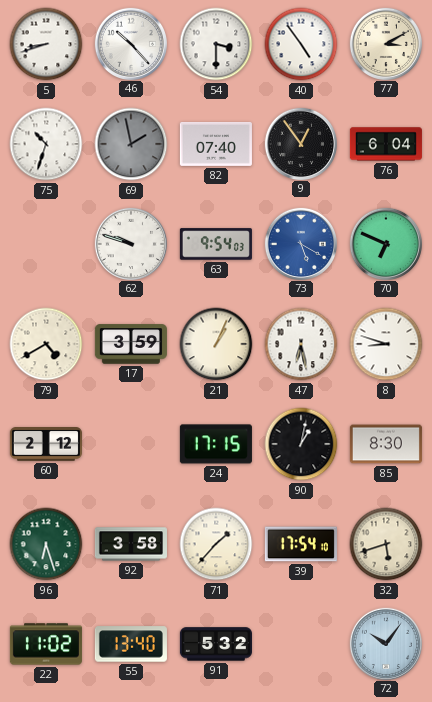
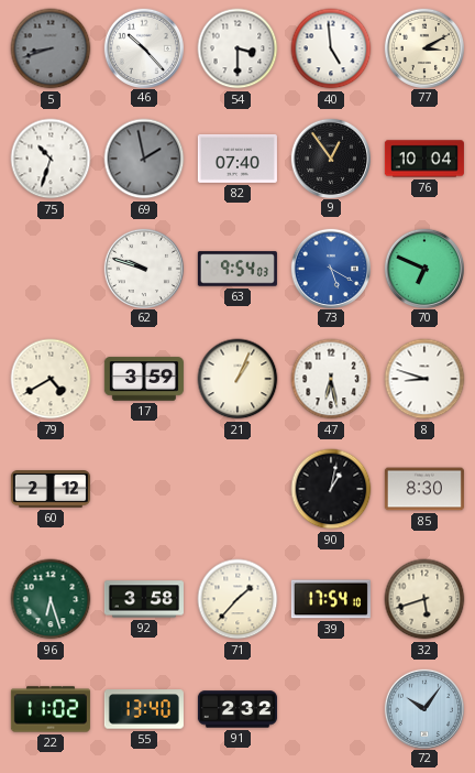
5 dial: white -> grey (51, 48)
40: 4:54 -> 4:59 (331, 48)
76: 6:04 -> 10:04 (424, 159)
24: 17:15 -> none (216, 444)
91: 5:32 -> 2:32 (237, 709)
